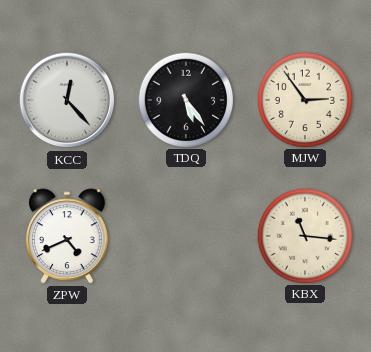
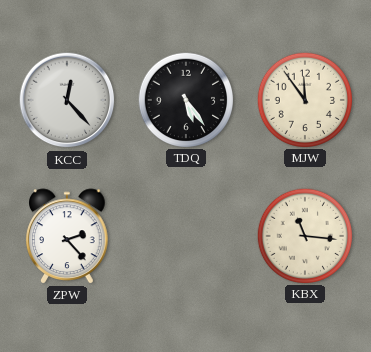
MJW: 2:54 -> 11:54 (304, 99)
ZPW: 4:41 -> 2:23 (67, 236)
